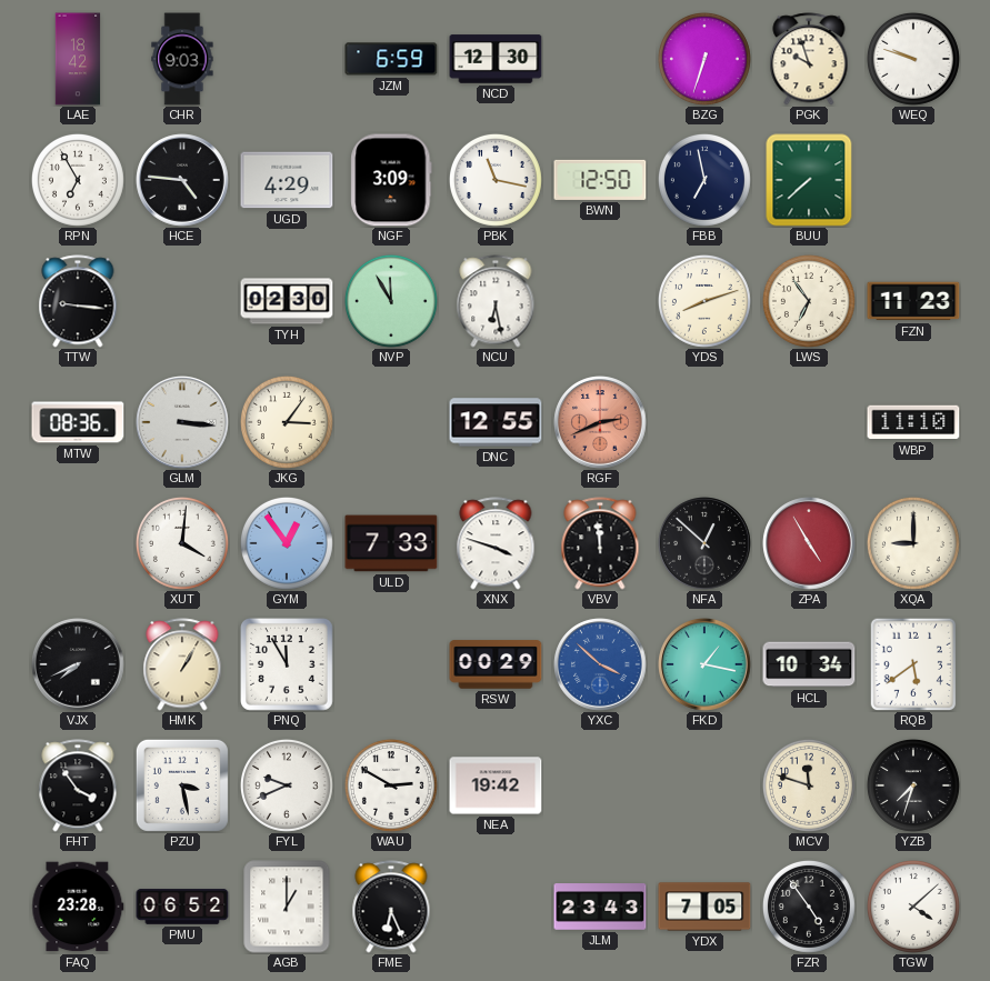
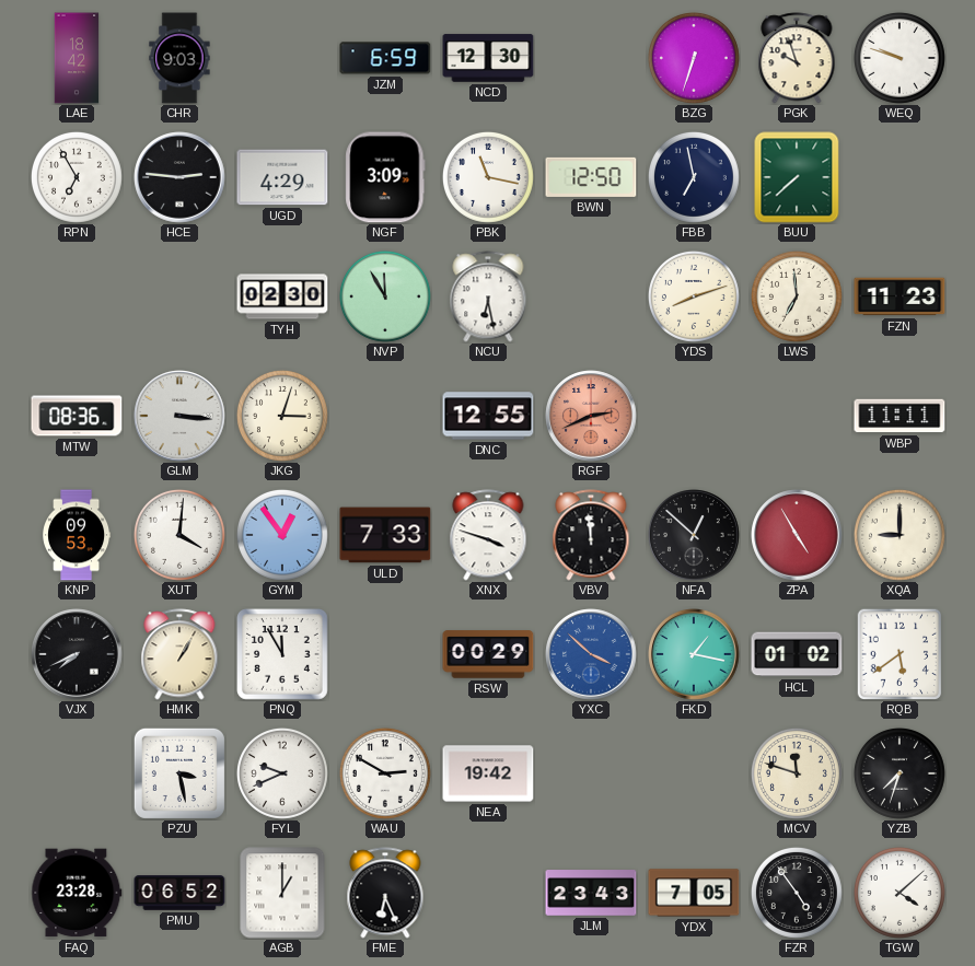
HCE: 4:46 -> 2:46 (179, 177)
TTW: 9:16 -> none (78, 301)
LWS: 6:54 -> 6:59 (797, 296)
JKG: 3:06 -> 3:03 (282, 416)
WBP: 11:10 -> 11:11 (899, 416)
KNP: none -> 09:53 (78, 535)
HCL: 10:34 -> 01:02 (797, 654)
FHT: 3:54 -> none (78, 785)
